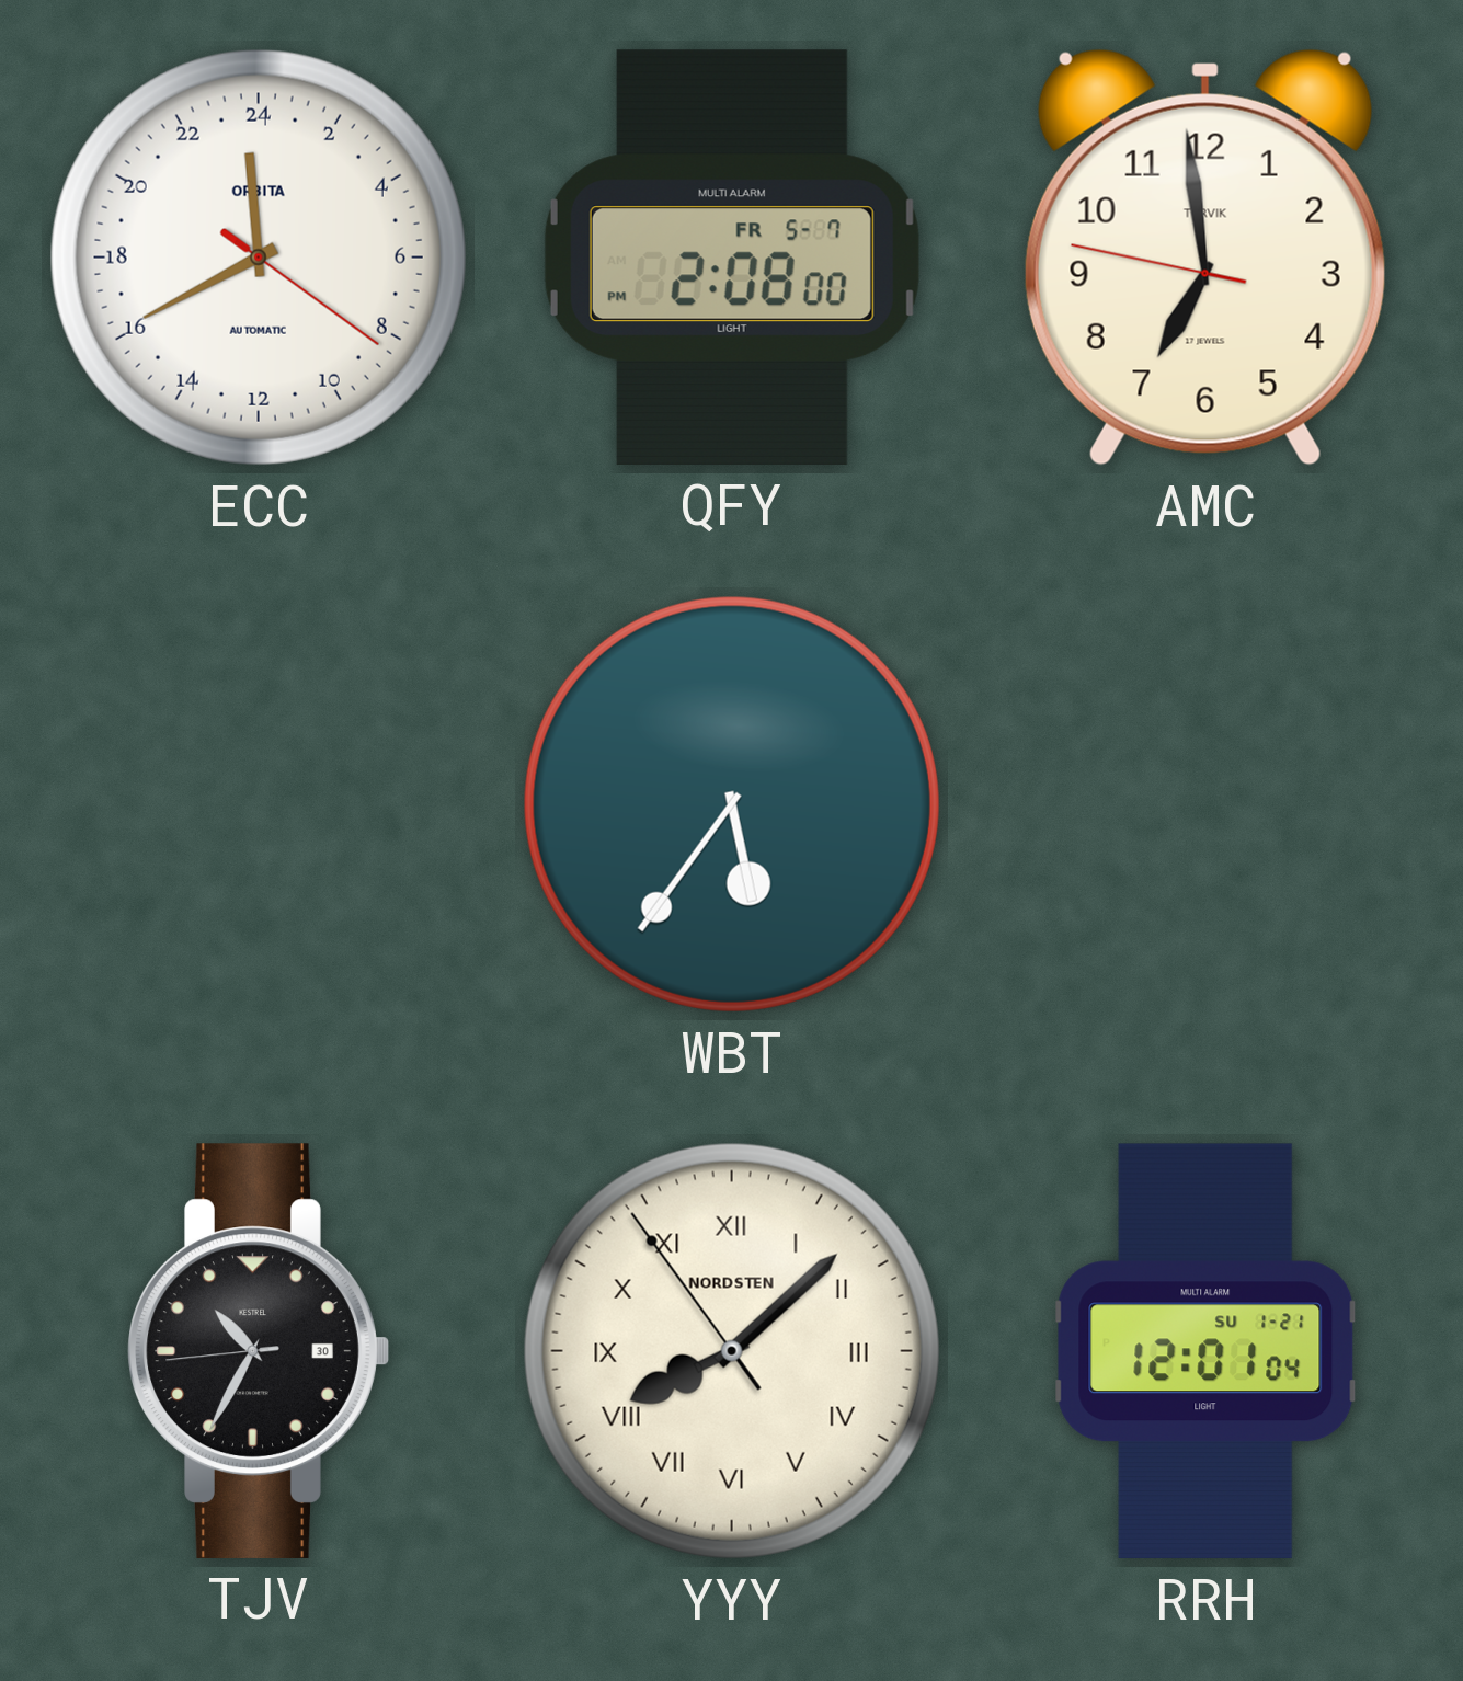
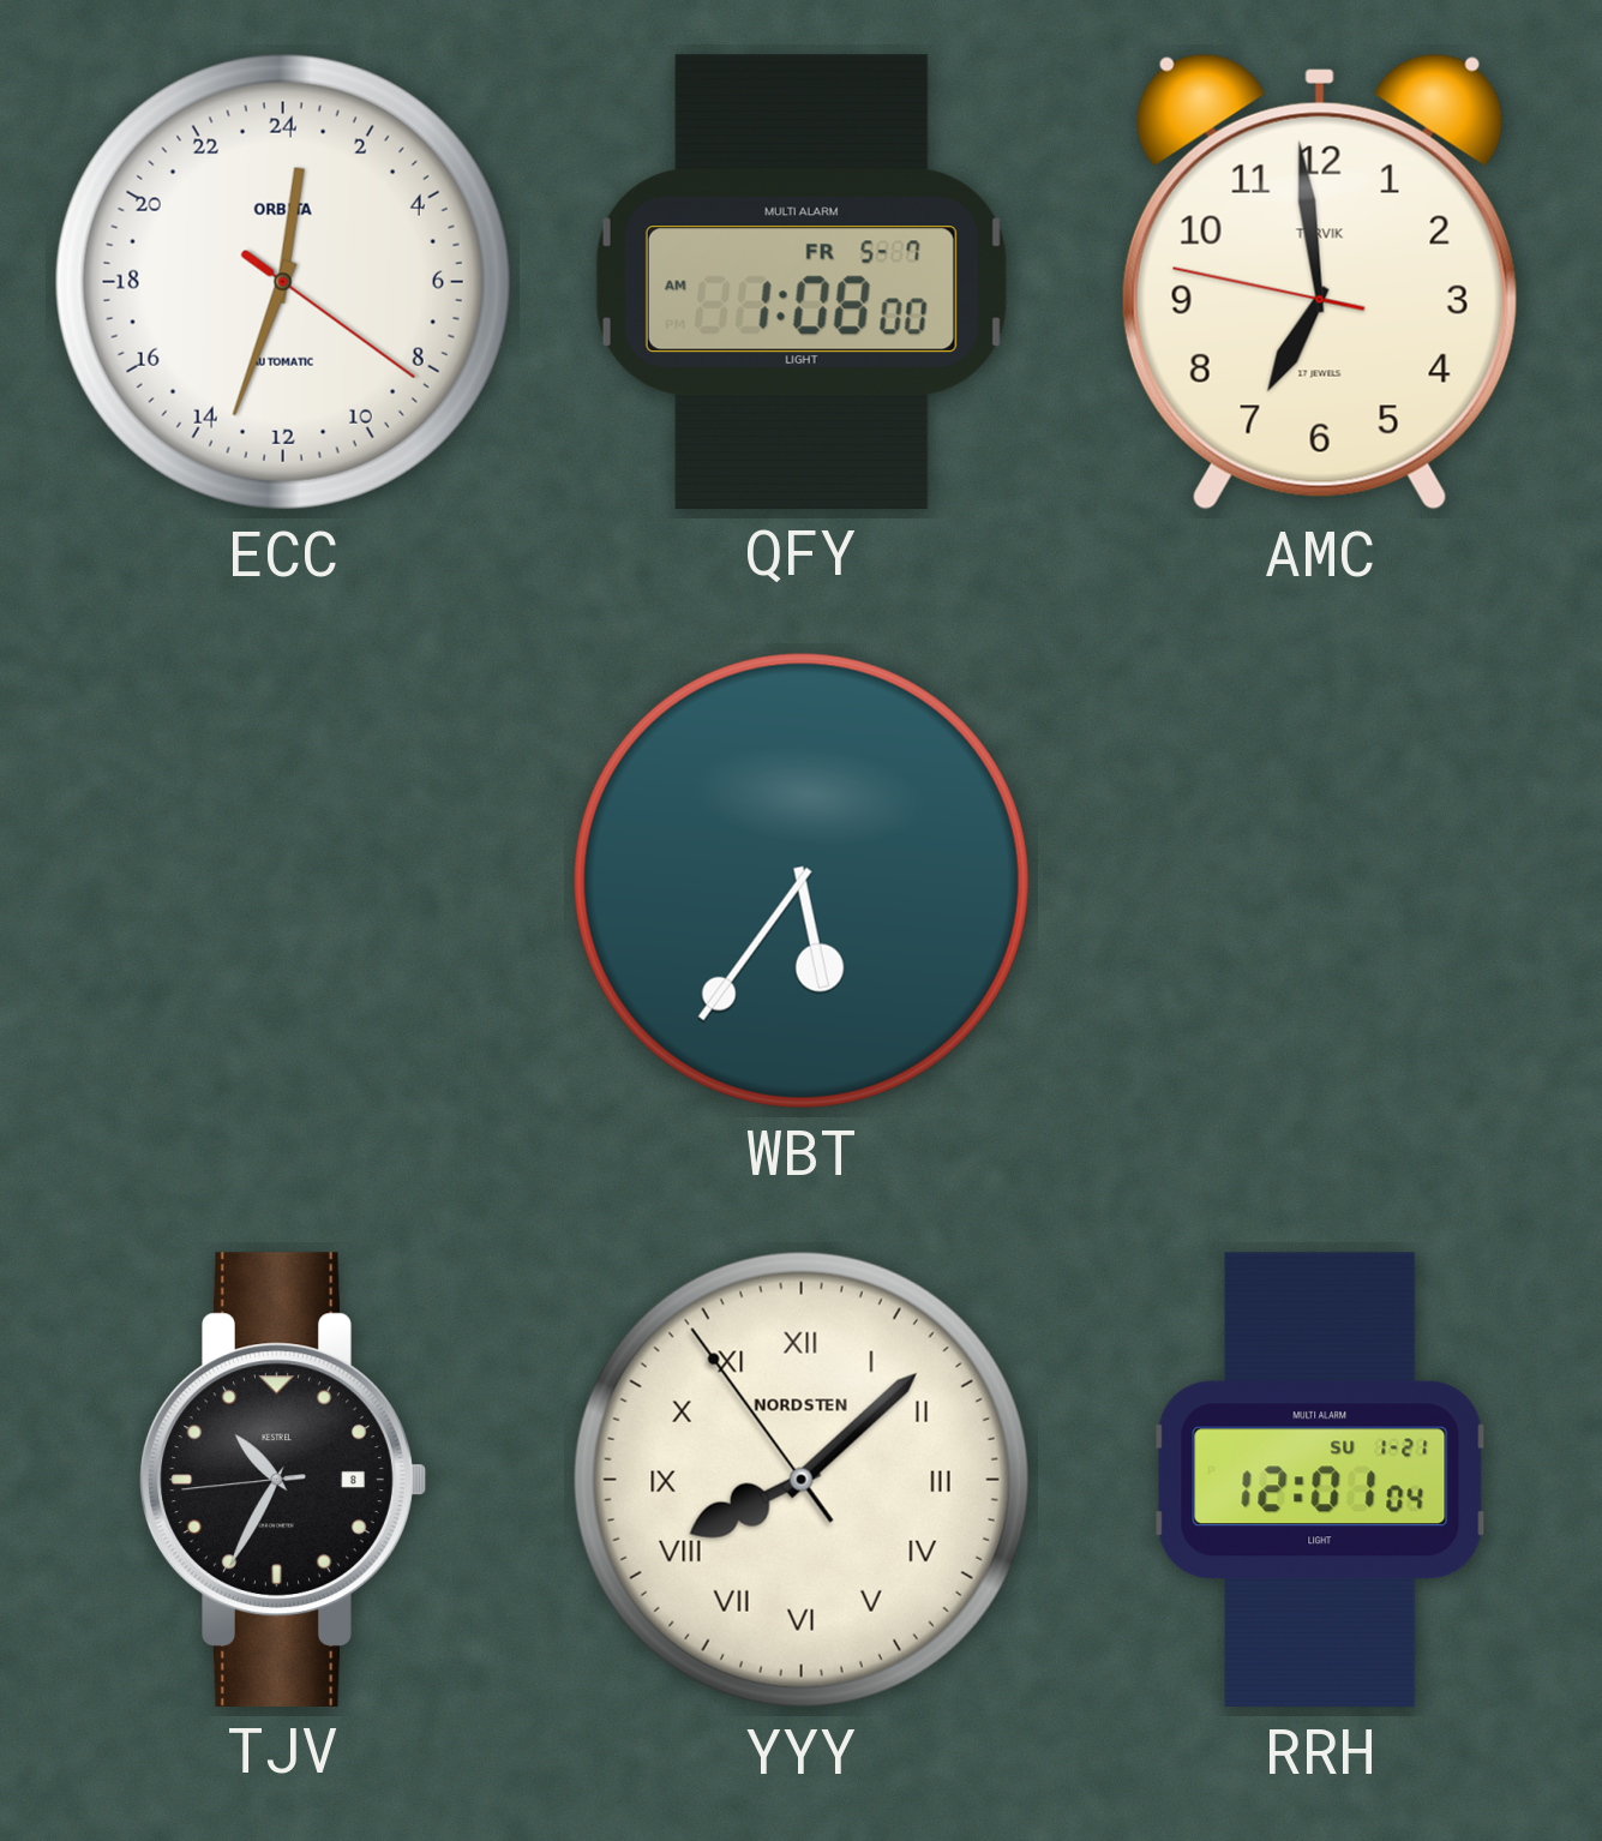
ECC: 23:40 -> 0:33 (283, 282)
QFY: 2:08 -> 1:08 (802, 282)
TJV date: 30 -> 8 (283, 1480)
